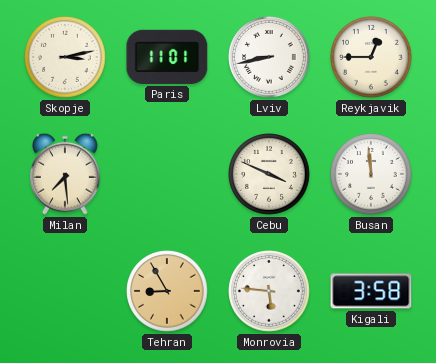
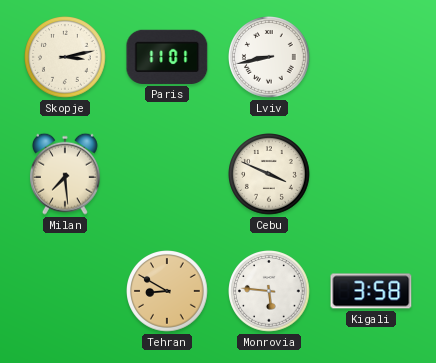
Reykjavik: 12:45 -> none (372, 58)
Busan: 11:59 -> none (372, 175)
Tehran: 8:55 -> 8:50 (168, 292)
